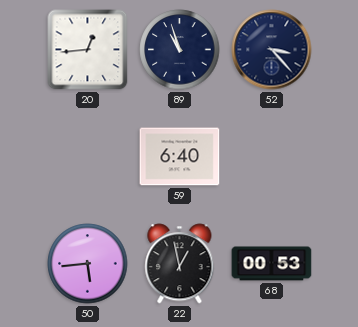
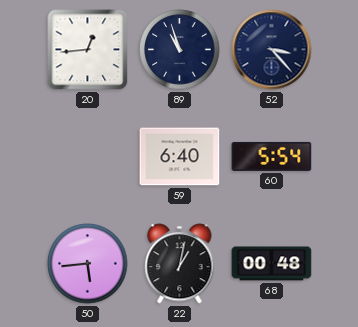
60: none -> 5:54 (272, 156)
22: 12:58 -> 1:02 (180, 264)
68: 00:53 -> 00:48 (272, 264)
